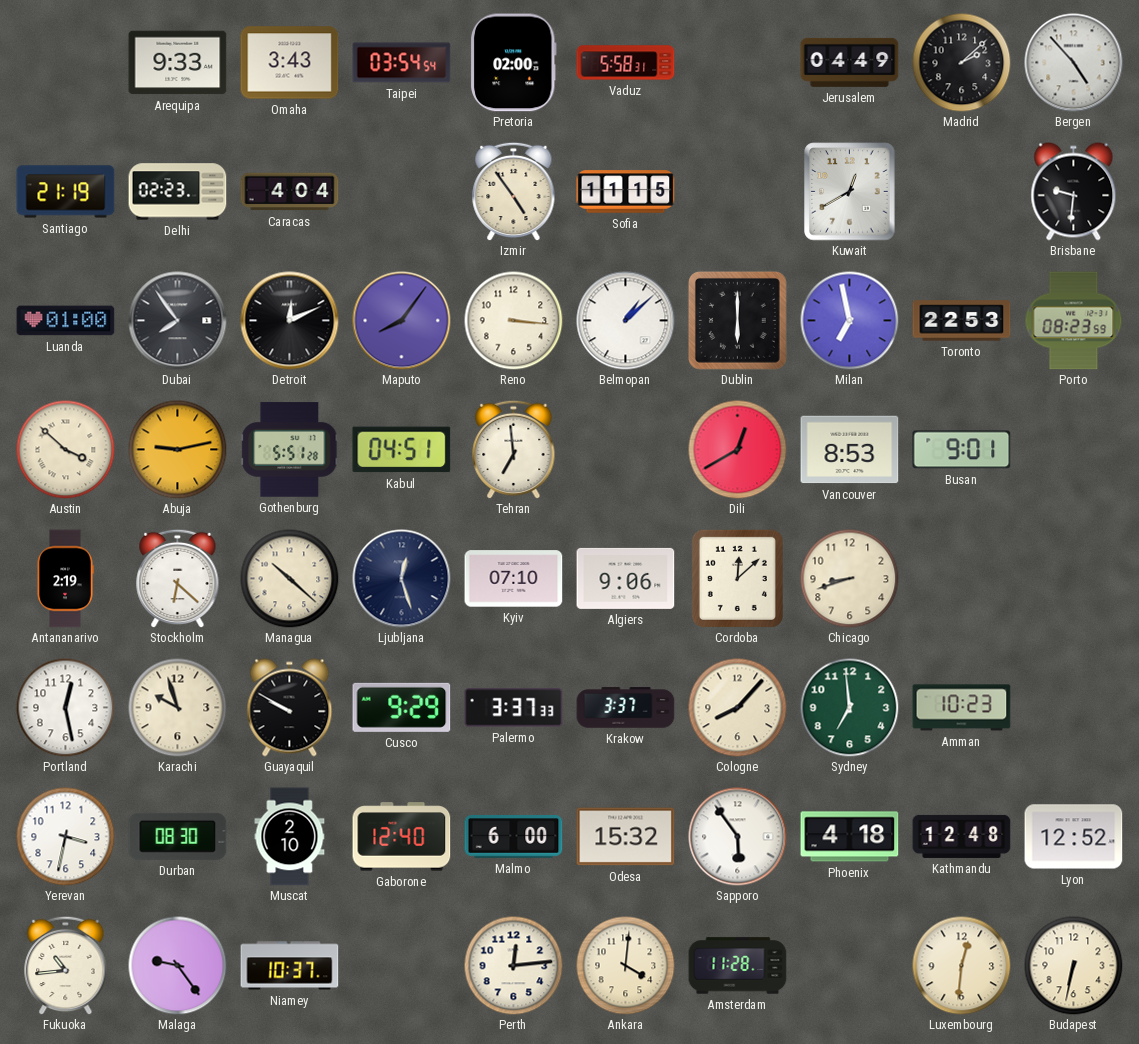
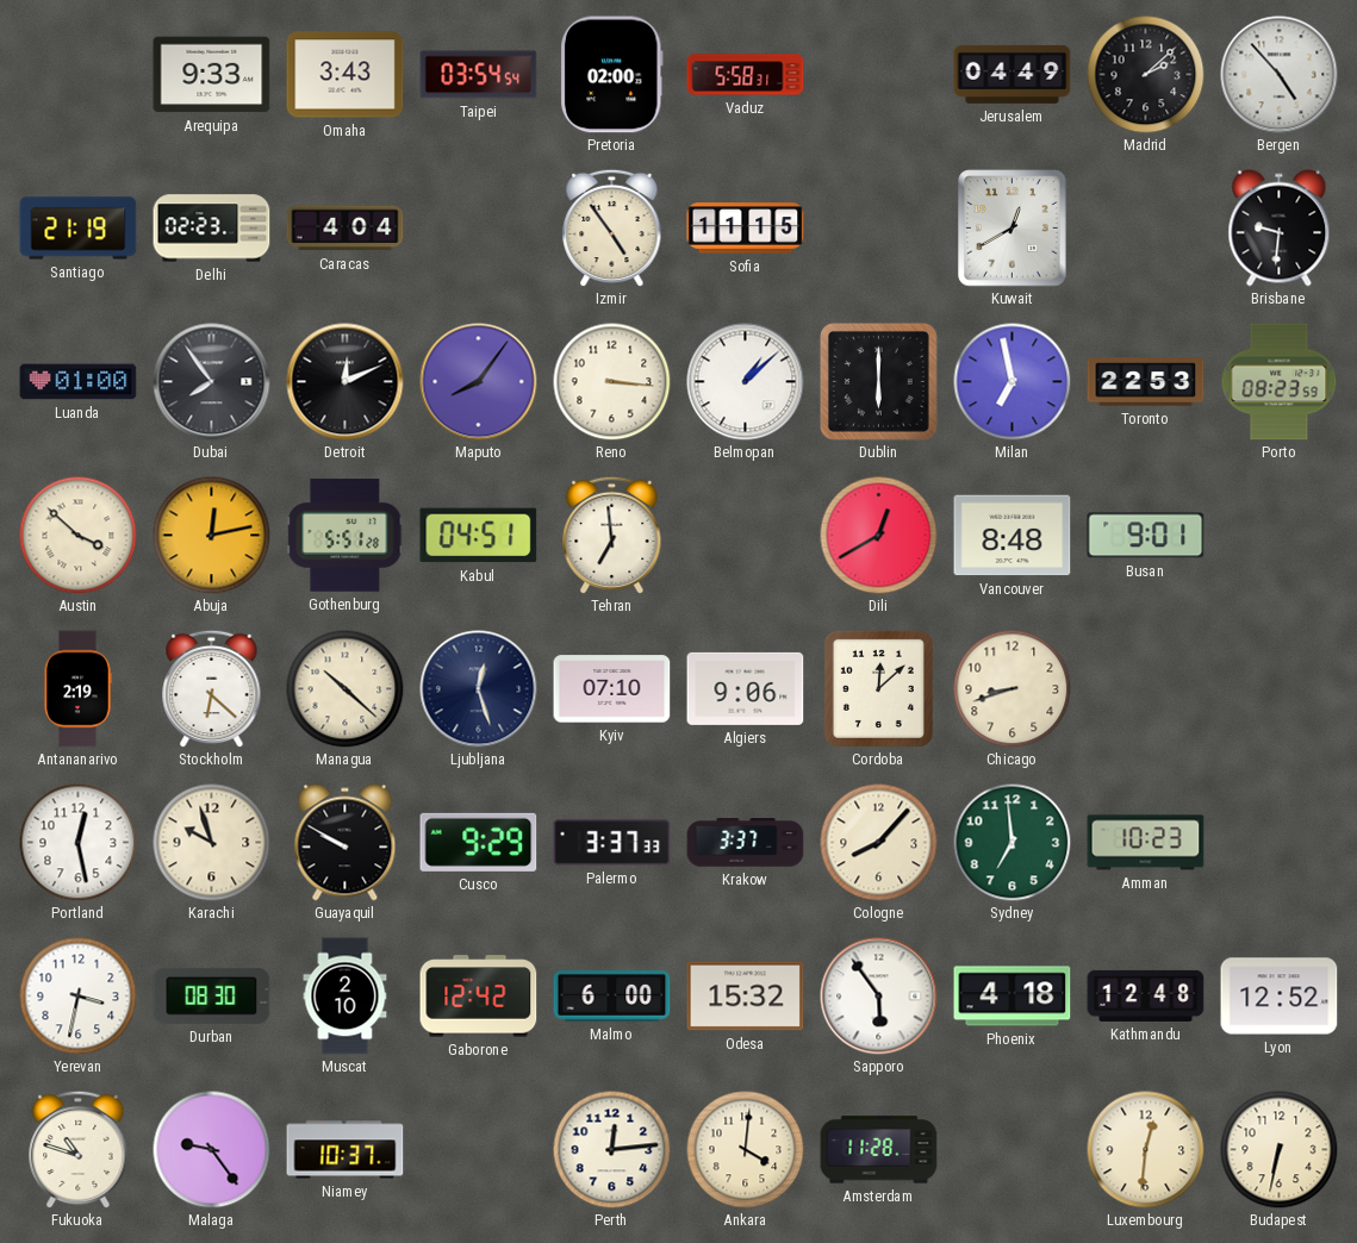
Abuja: 9:13 -> 12:13 (212, 536)
Vancouver: 8:53 -> 8:48 (1013, 536)
Gaborone: 12:40 -> 12:42 (479, 997)
Fukuoka: 10:44 -> 10:48 (79, 1149)
